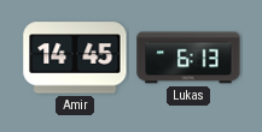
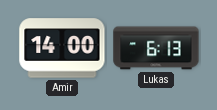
Amir: 14:45 -> 14:00 (62, 48)
